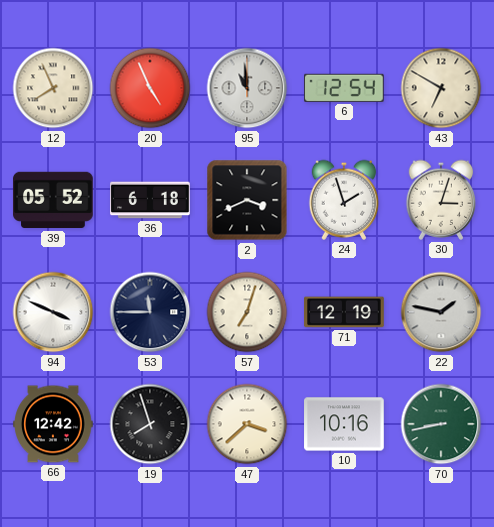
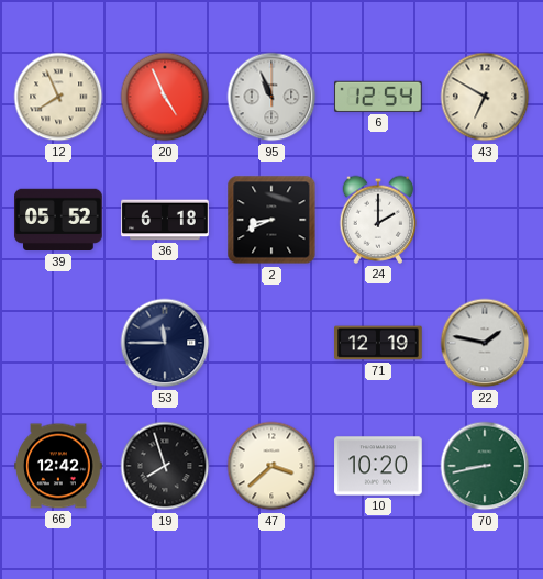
95: 10:59 -> 10:56 (271, 97)
2: 3:41 -> 8:41 (271, 220)
24: 1:57 -> 2:00 (378, 220)
30: 3:03 -> none (441, 200)
94: 3:49 -> none (53, 312)
57: 7:03 -> none (247, 312)
10: 10:16 -> 10:20 (378, 466)
